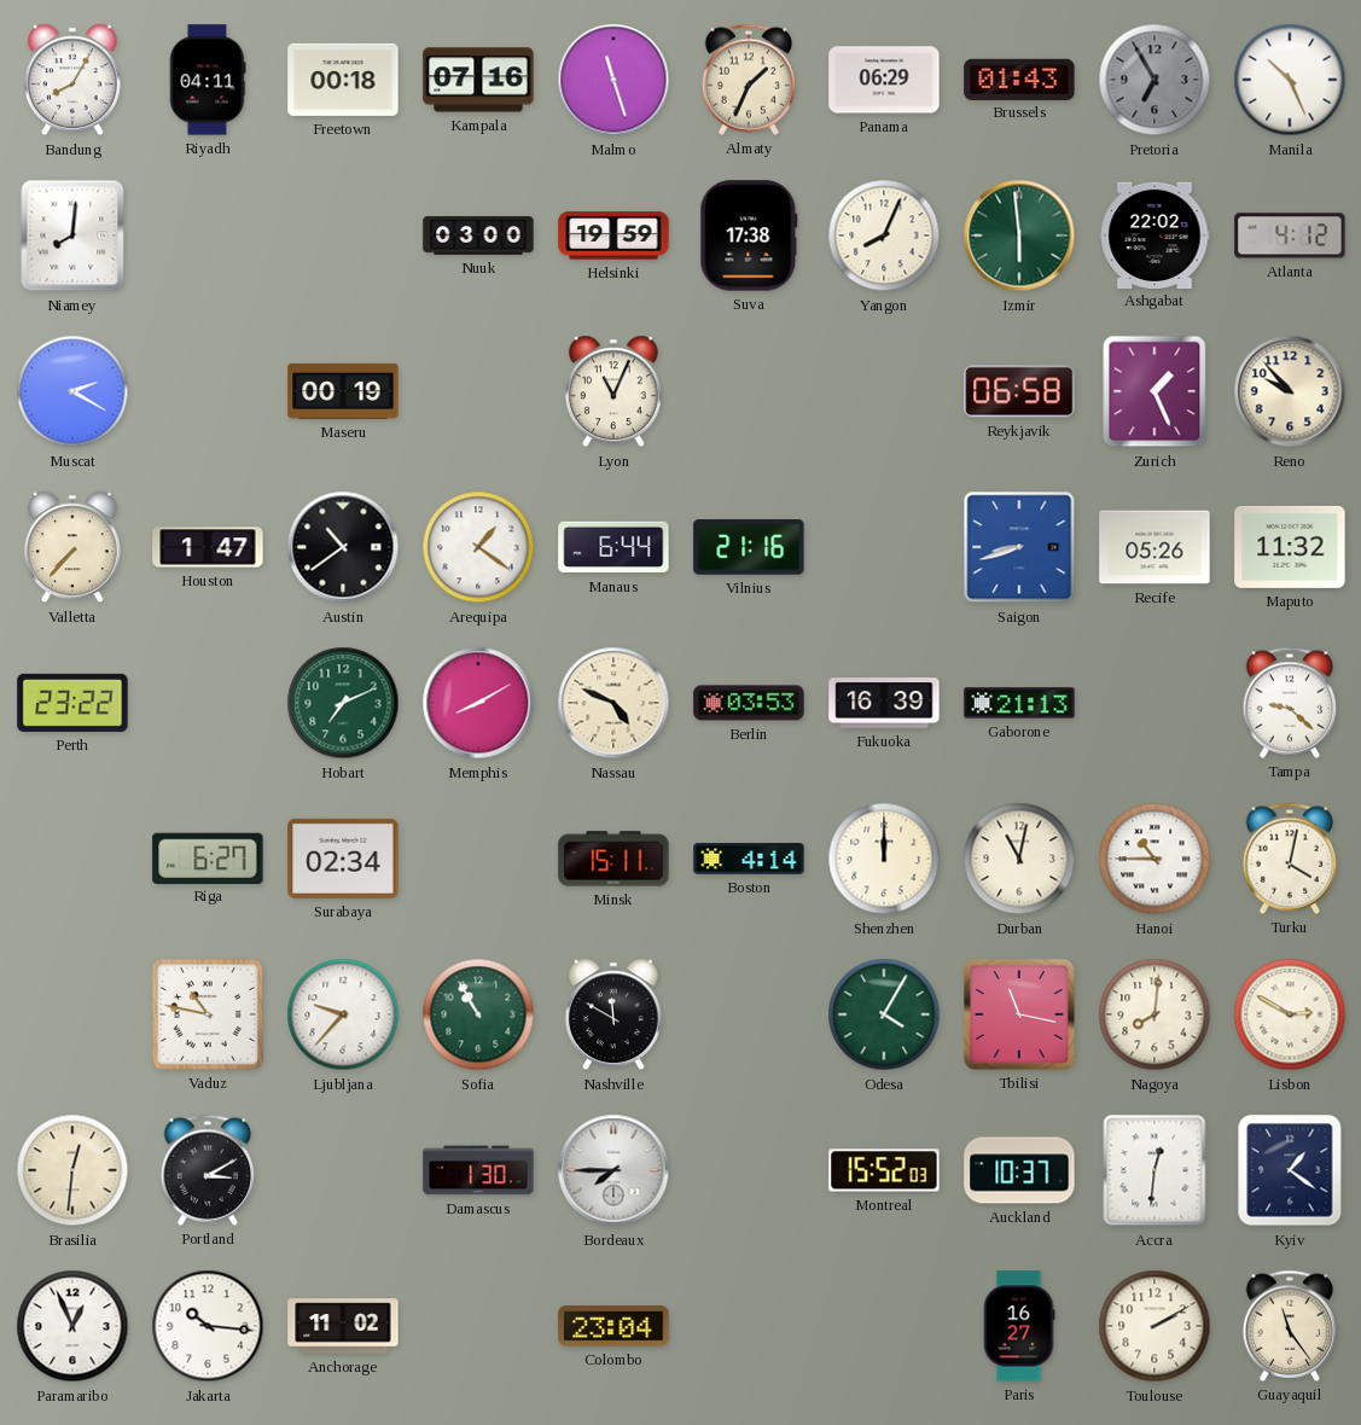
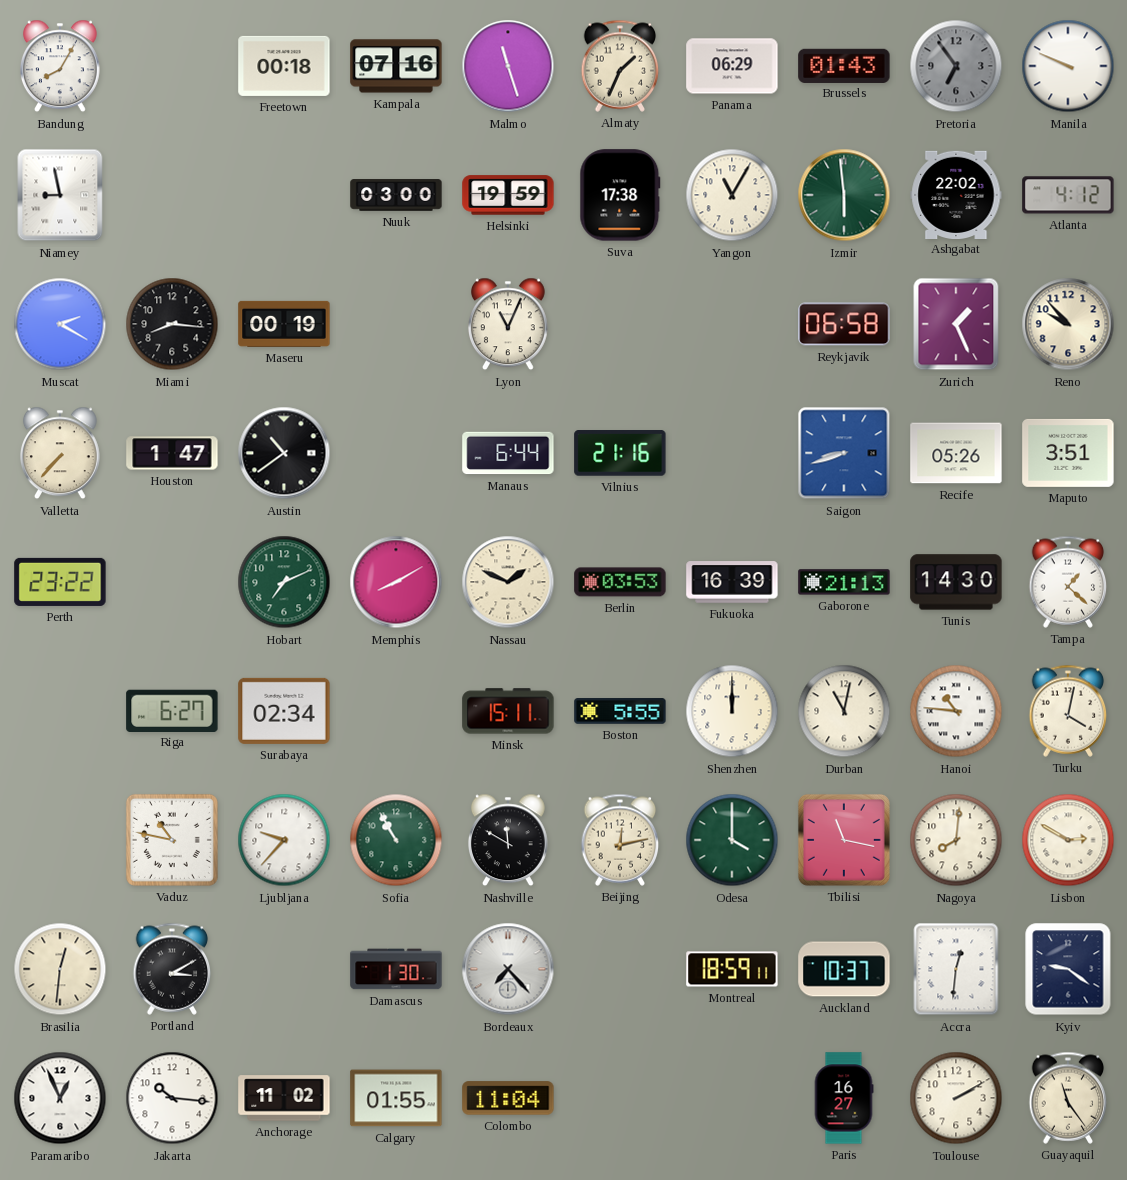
Riyadh: 04:11 -> none (208, 80)
Pretoria: 6:55 -> 6:54 (956, 66)
Manila: 10:26 -> 9:49 (1068, 66)
Niamey: 8:01 -> 8:58 (60, 195)
Yangon: 8:04 -> 11:05 (732, 195)
Miami: none -> 8:16 (172, 324)
Arequipa: 1:21 -> none (478, 547)
Maputo: 11:32 -> 3:51 (1068, 453)
Nassau: 4:49 -> 1:49 (508, 582)
Tunis: none -> 14:30 (956, 582)
Tampa: 9:22 -> 1:22 (1068, 582)
Boston: 4:14 -> 5:55 (620, 711)
Hanoi: 10:45 -> 10:46 (956, 711)
Beijing: none -> 12:13 (620, 840)
Odesa: 4:05 -> 4:00 (732, 840)
Bordeaux: 7:45 -> 7:23 (508, 969)
Montreal: 15:52 -> 18:59 (732, 969)
Kyiv: 1:21 -> 9:21 (1068, 969)
Calgary: none -> 01:55 (396, 1098)
Colombo: 23:04 -> 11:04 (508, 1098)
